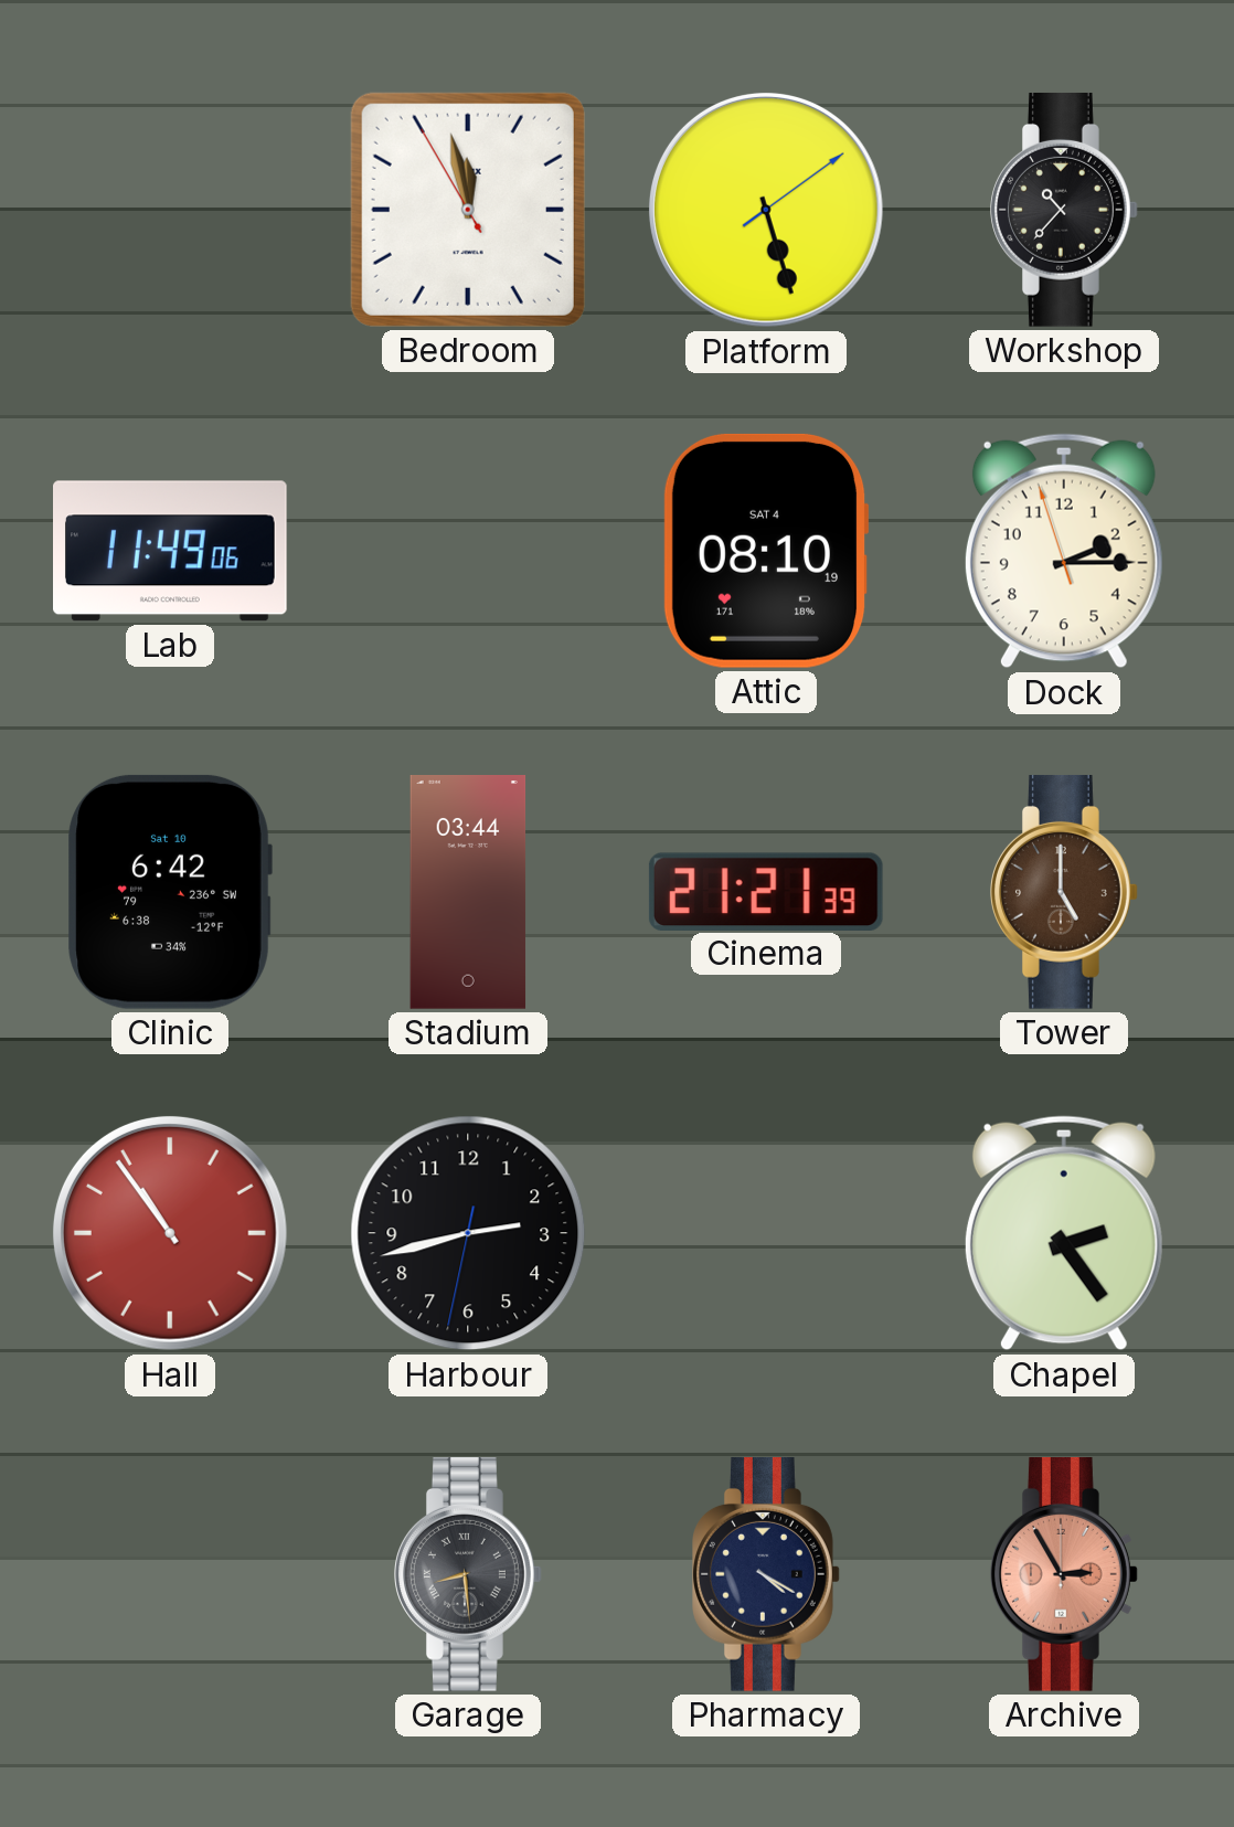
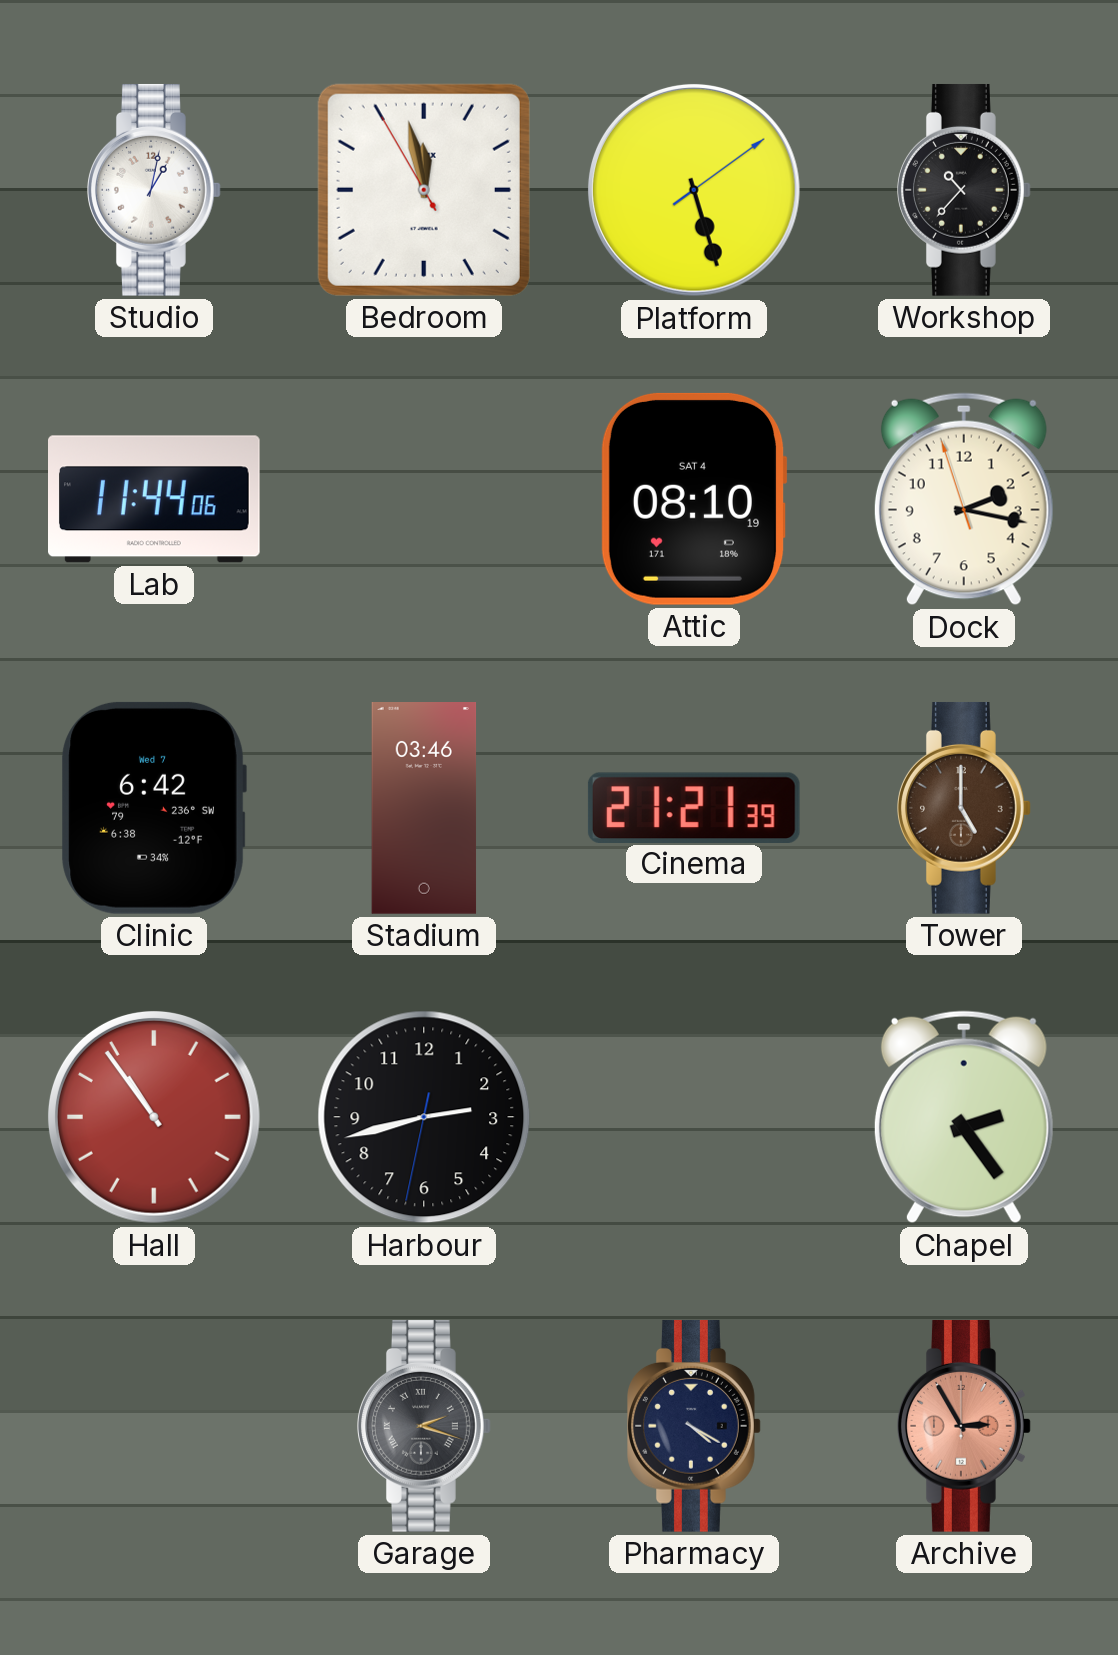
Studio: none -> 1:02 (155, 190)
Lab: 11:49 -> 11:44 (155, 499)
Dock: 2:14 -> 2:16 (964, 499)
Clinic date: Sat 10 -> Wed 7 (154, 808)
Stadium: 03:44 -> 03:46 (424, 809)
Garage: 8:29 -> 2:18 (425, 1426)
